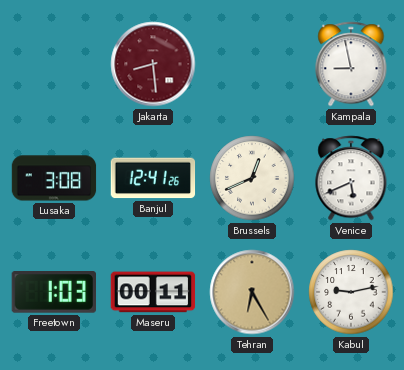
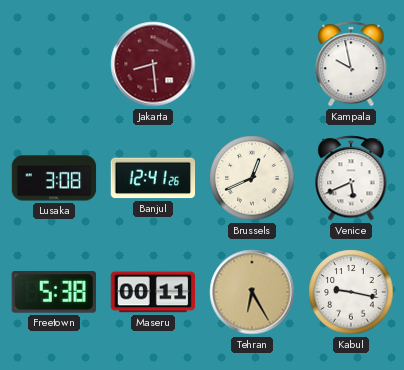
Kampala: 8:58 -> 9:58 (351, 64)
Freetown: 1:03 -> 5:38 (53, 293)
Kabul: 9:13 -> 9:17 (351, 292)
